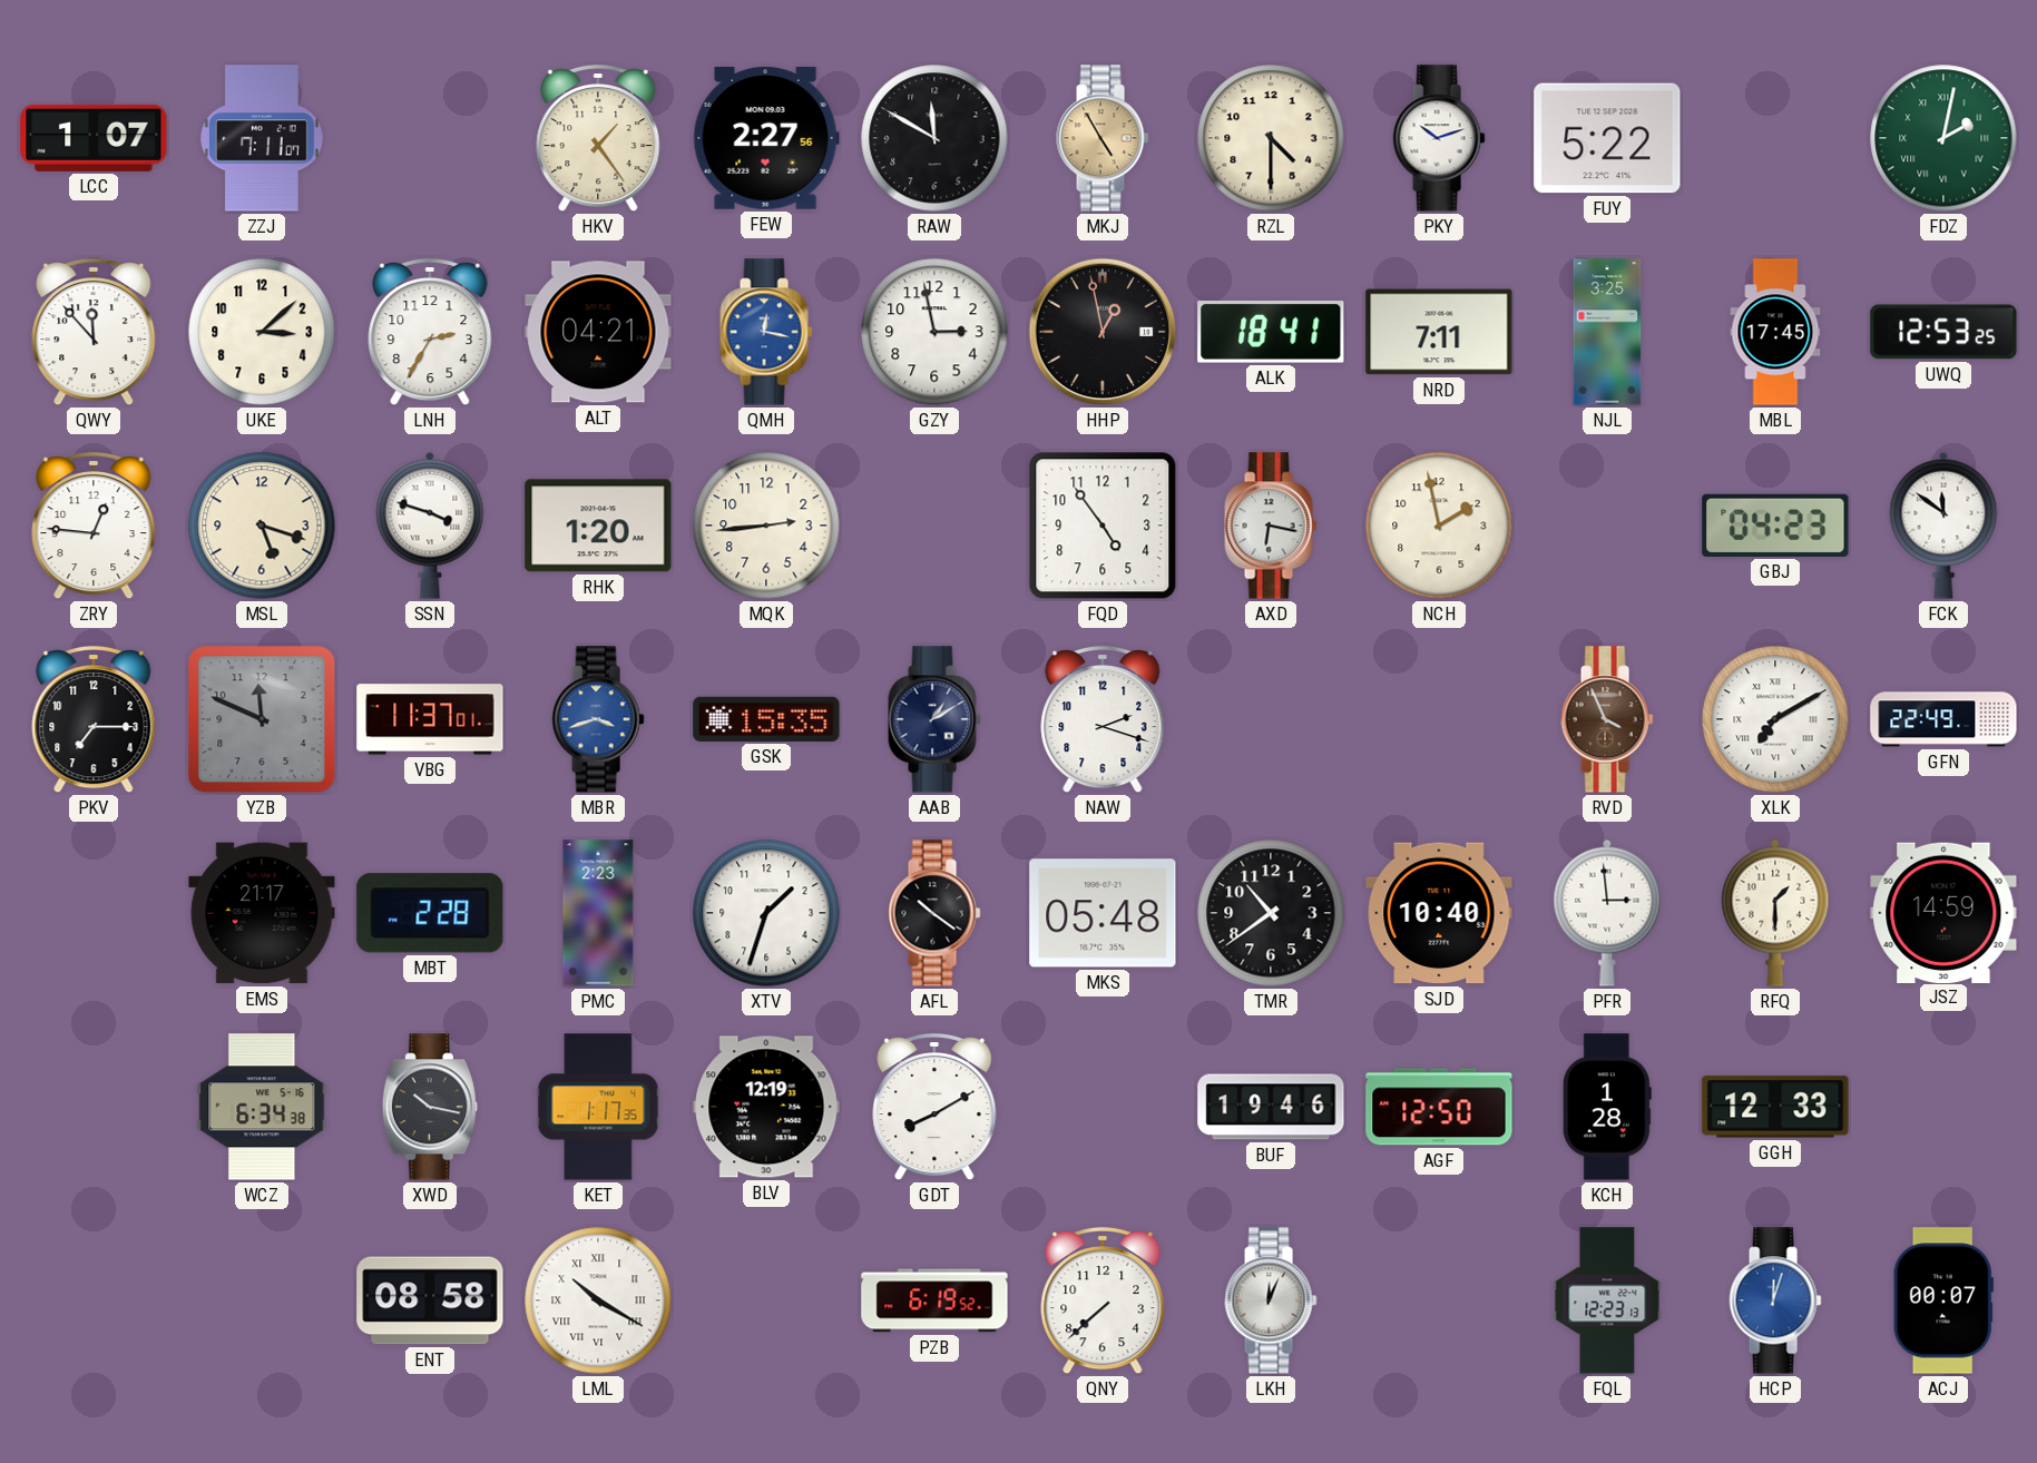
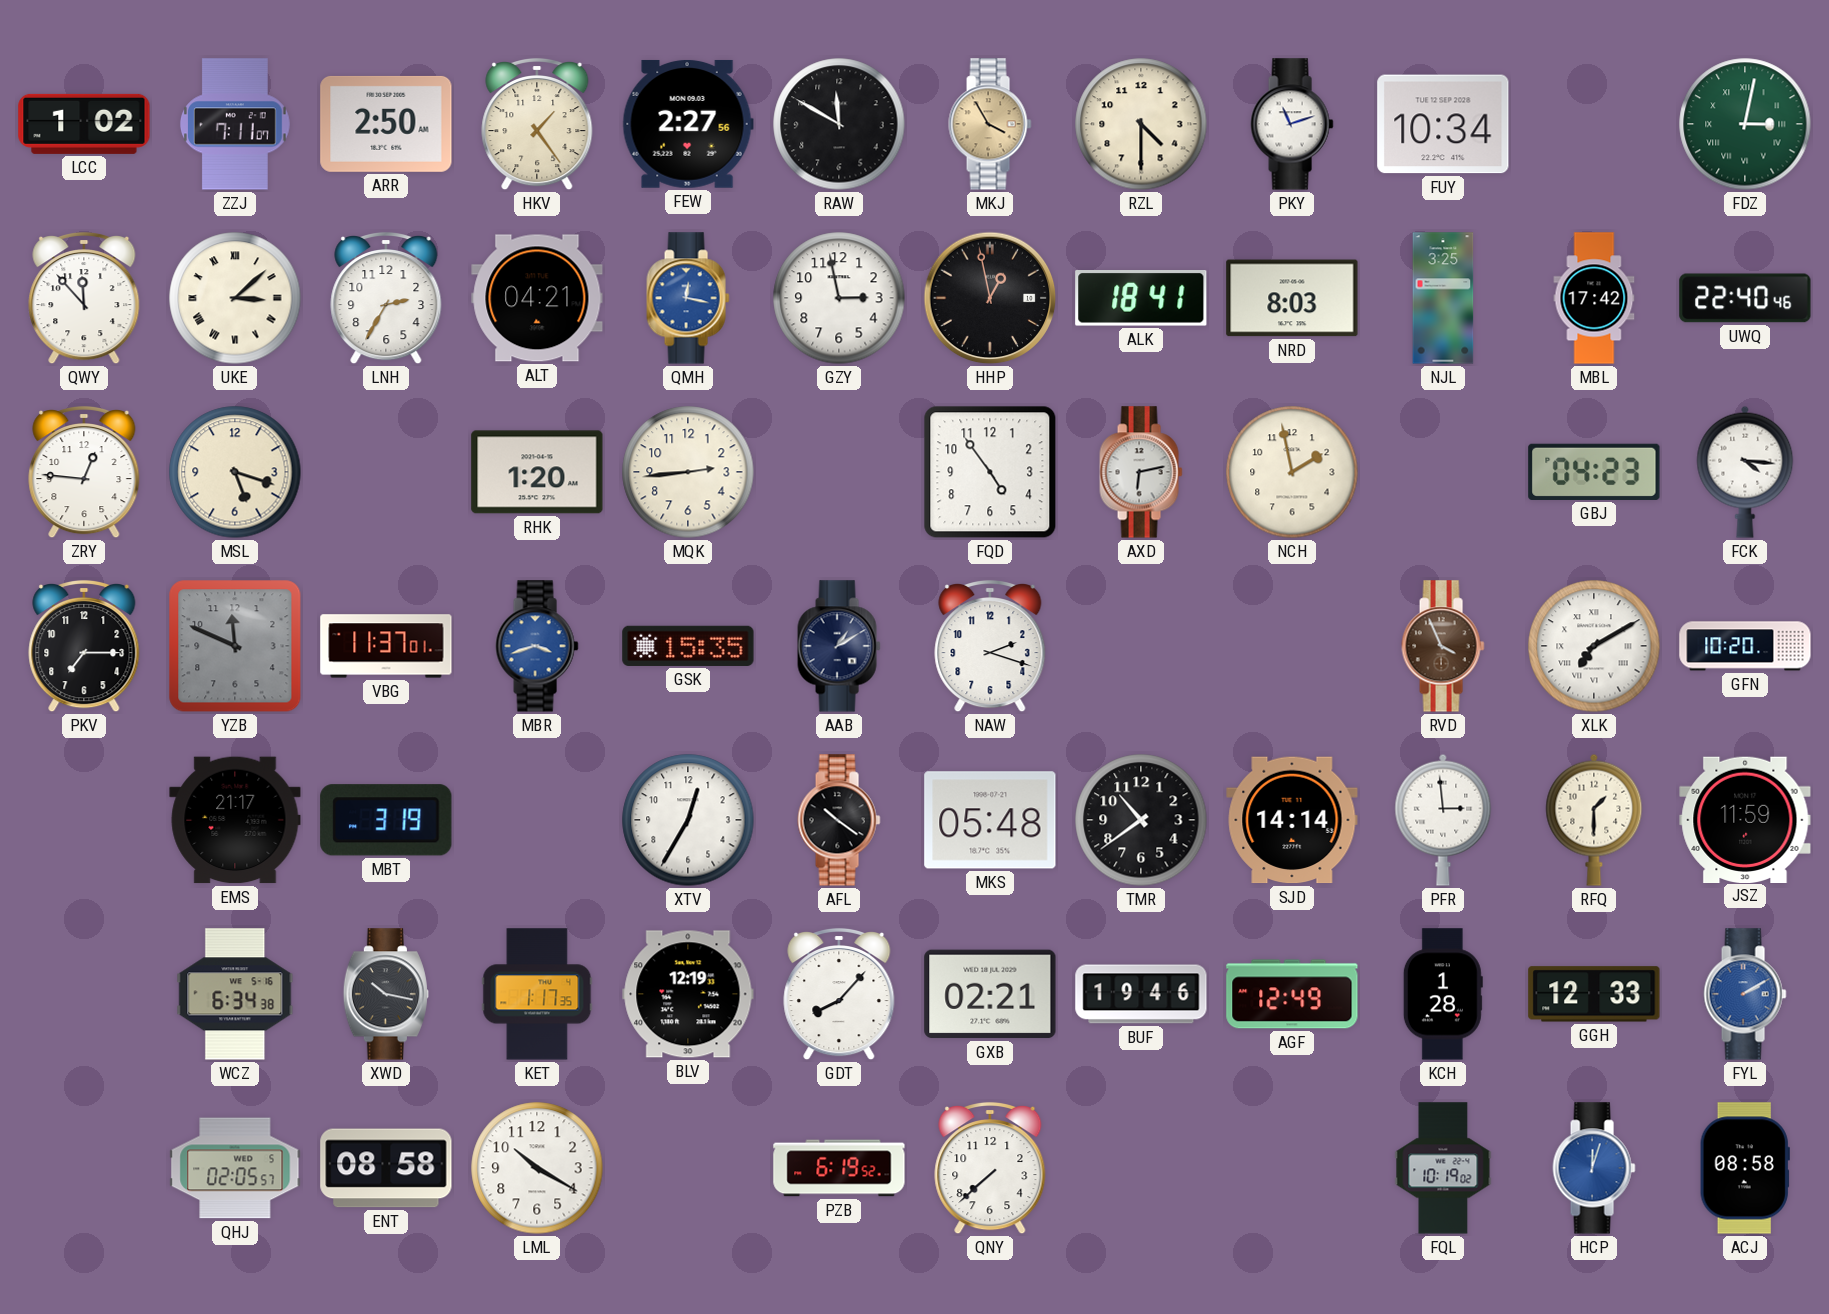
LCC: 1:07 -> 1:02 (84, 124)
ARR: none -> 2:50 (386, 124)
MKJ: 4:55 -> 3:55 (990, 124)
PKY: 10:12 -> 11:12 (1292, 124)
FUY: 5:22 -> 10:34 (1443, 124)
FDZ: 2:02 -> 3:02 (1745, 124)
UKE numerals: Arabic -> Roman (235, 298)
NRD: 7:11 -> 8:03 (1292, 298)
MBL: 17:45 -> 17:42 (1594, 298)
UWQ: 12:53 -> 22:40 (1745, 298)
SSN: 3:48 -> none (430, 526)
AXD: 6:17 -> 6:13 (1141, 472)
FCK: 11:51 -> 4:16 (1745, 472)
GFN: 22:49 -> 10:20 (1745, 646)
MBT: 2:28 -> 3:19 (386, 820)
PMC: 2:23 -> none (598, 913)
XTV: 1:33 -> 12:35 (688, 820)
SJD: 10:40 -> 14:14 (1292, 820)
JSZ: 14:59 -> 11:59 (1745, 819)
GDT: 8:10 -> 8:07 (839, 994)
GXB: none -> 02:21 (990, 994)
AGF: 12:50 -> 12:49 (1292, 994)
FYL: none -> 2:10 (1745, 994)
QHJ: none -> 02:05 (235, 1168)
LML numerals: Roman -> Arabic (537, 1168)
LKH: 12:04 -> none (1271, 1300)
FQL: 12:23 -> 10:19 (1443, 1168)
ACJ: 00:07 -> 08:58 (1745, 1168)
